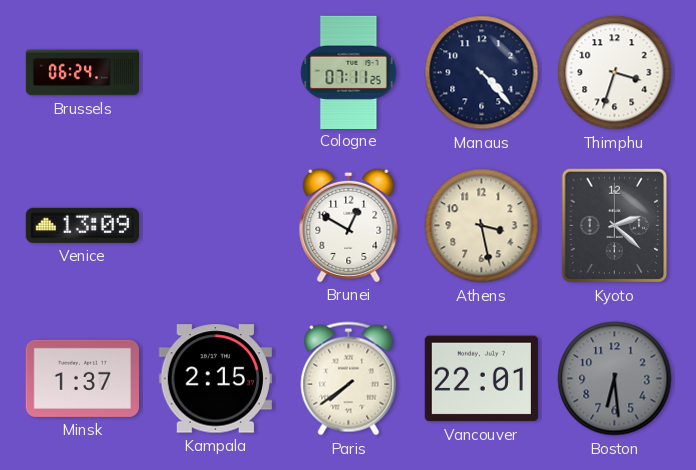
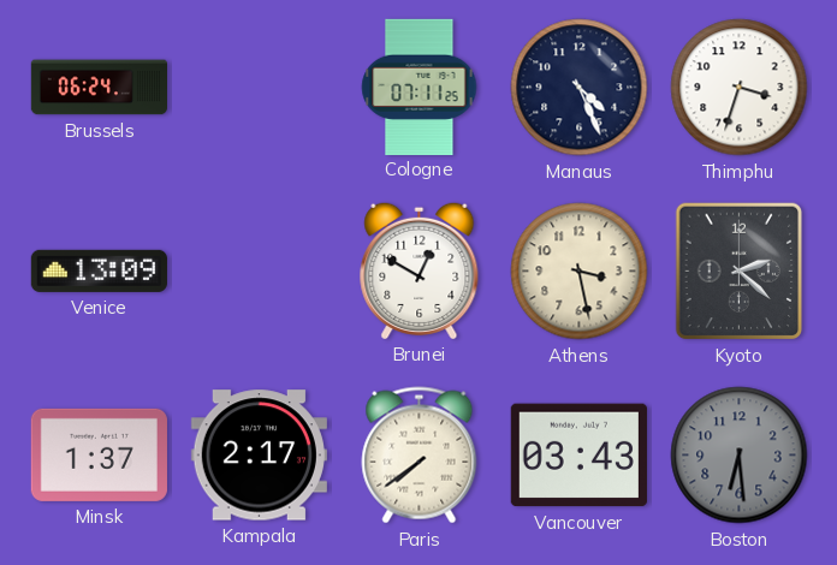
Manaus: 4:23 -> 4:26 (580, 88)
Kampala: 2:15 -> 2:17 (259, 456)
Vancouver: 22:01 -> 03:43 (578, 456)
